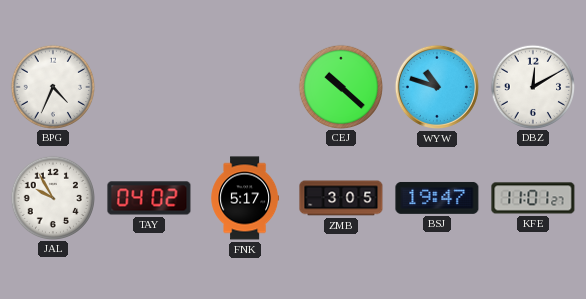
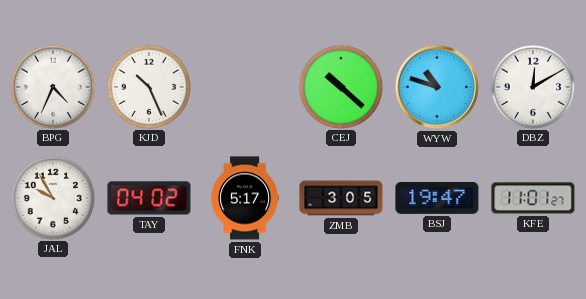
KJD: none -> 10:26 (148, 86)
